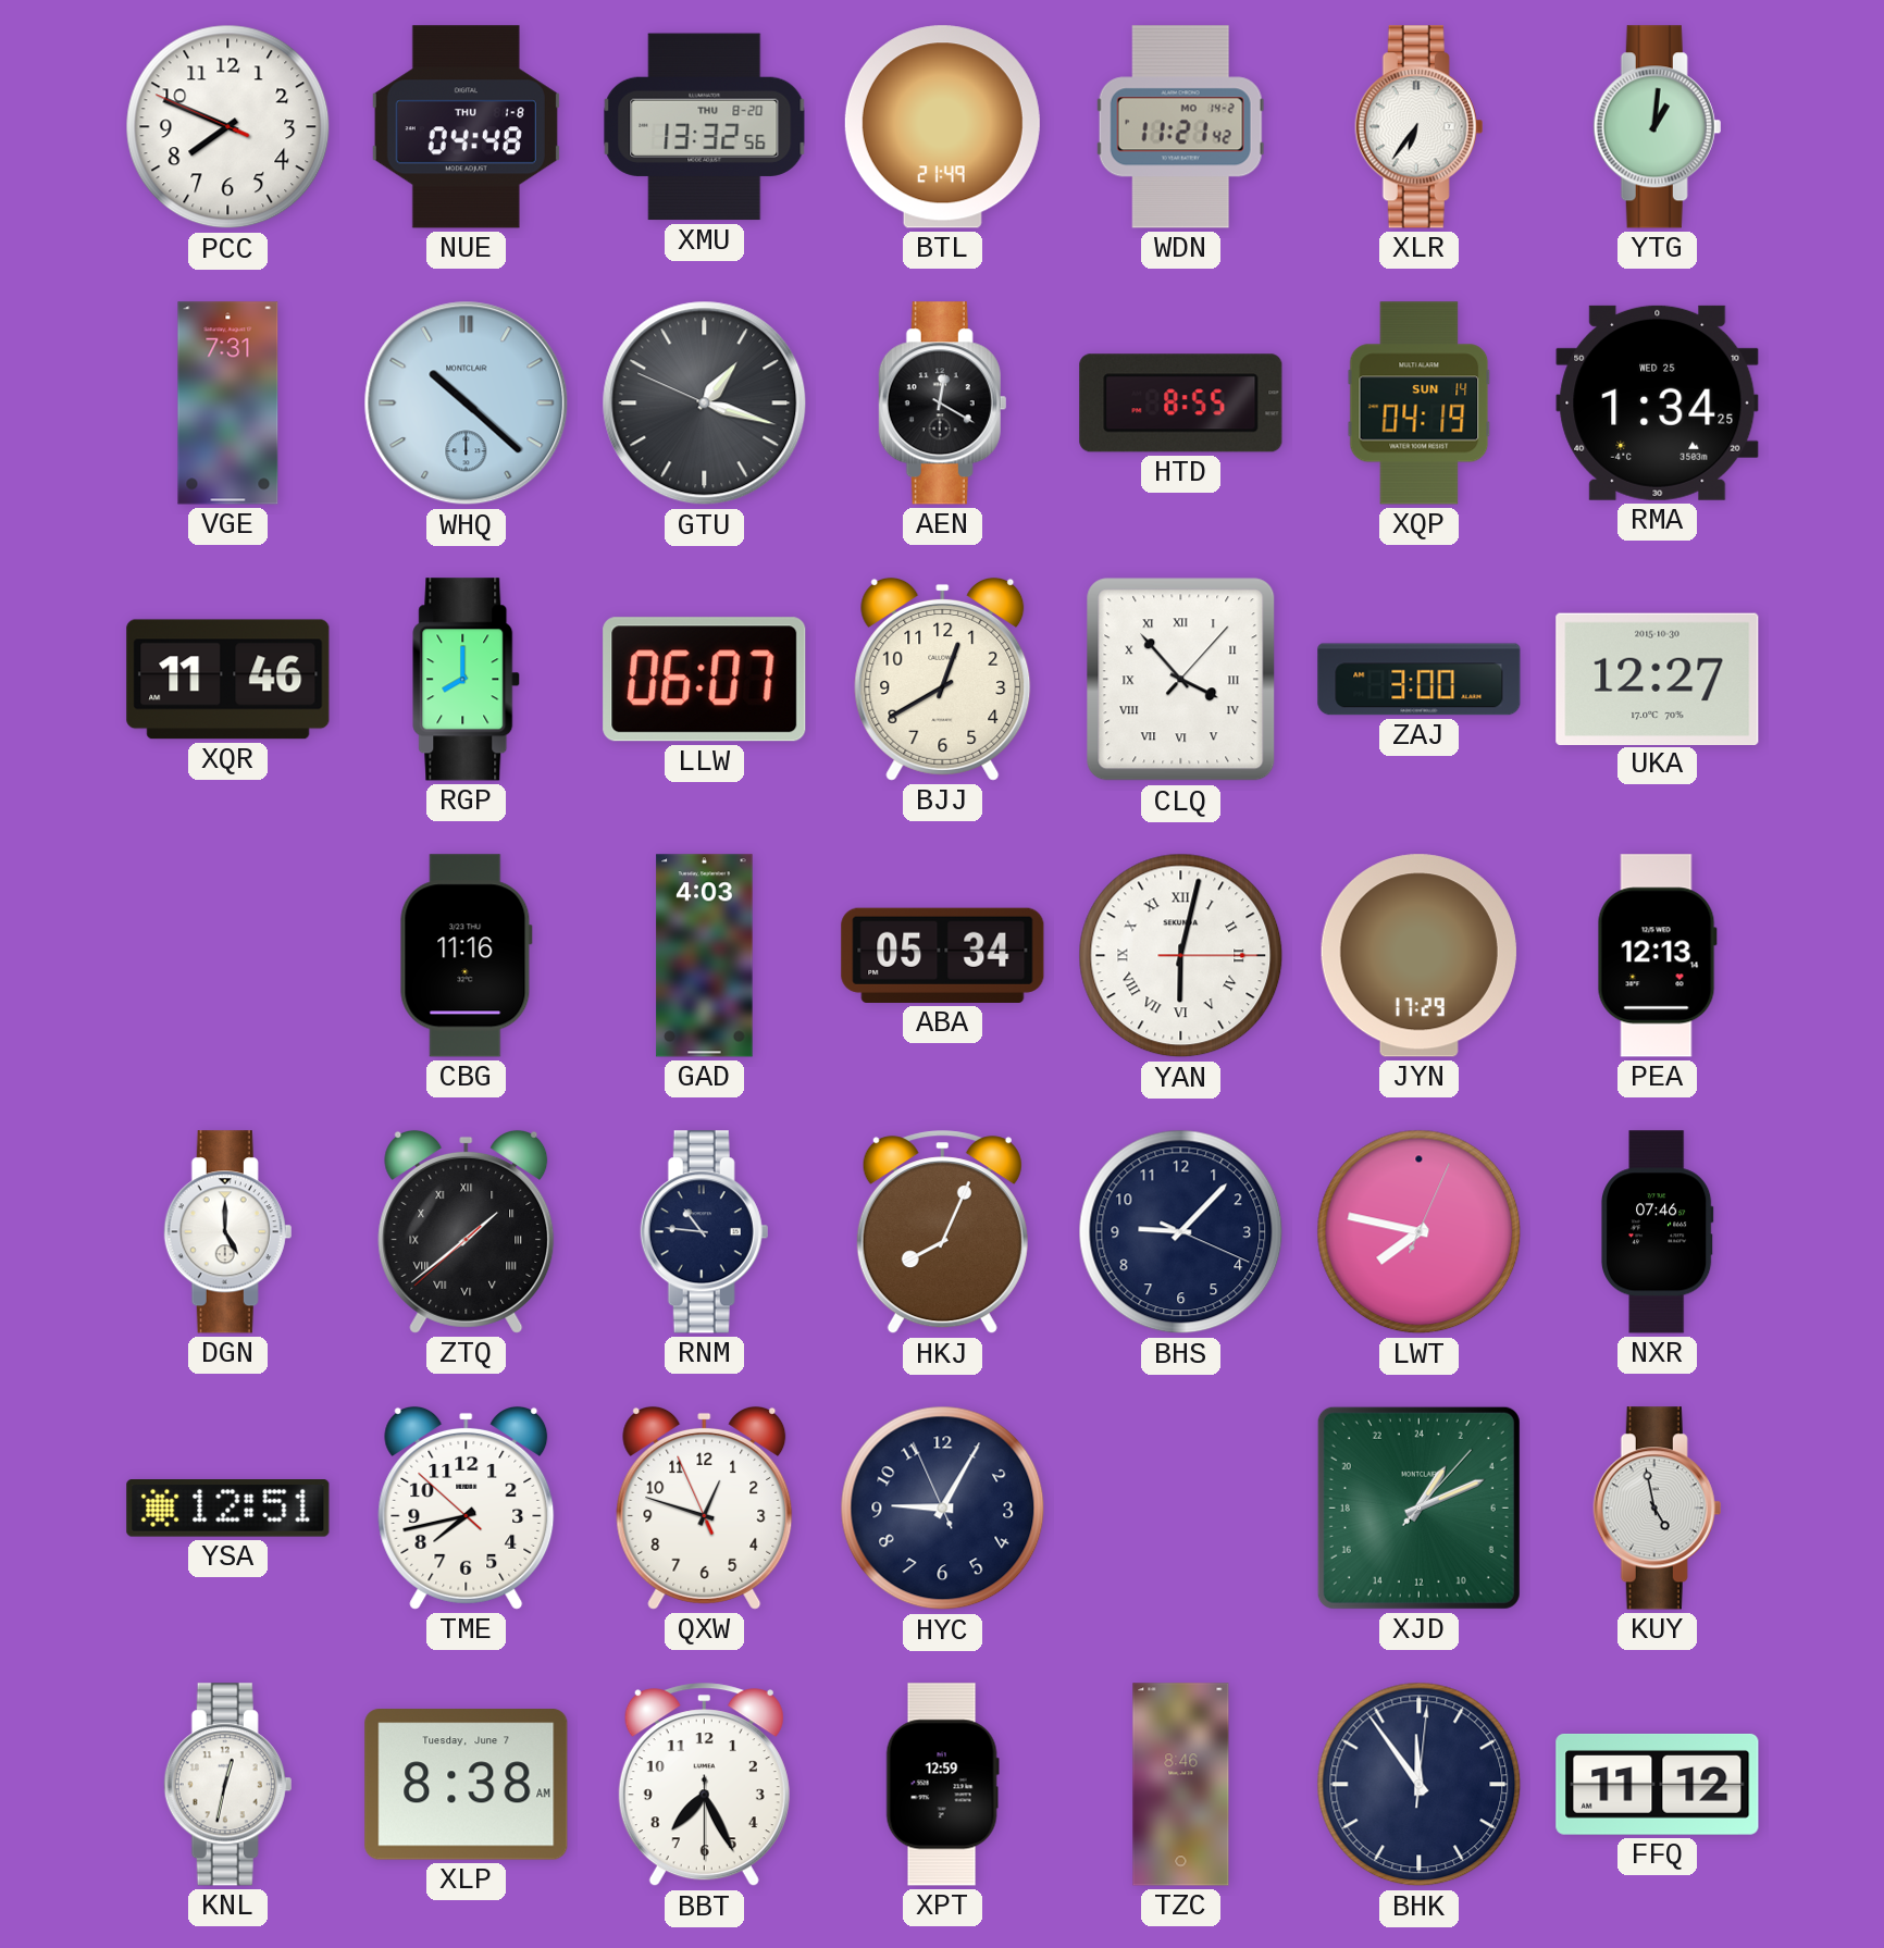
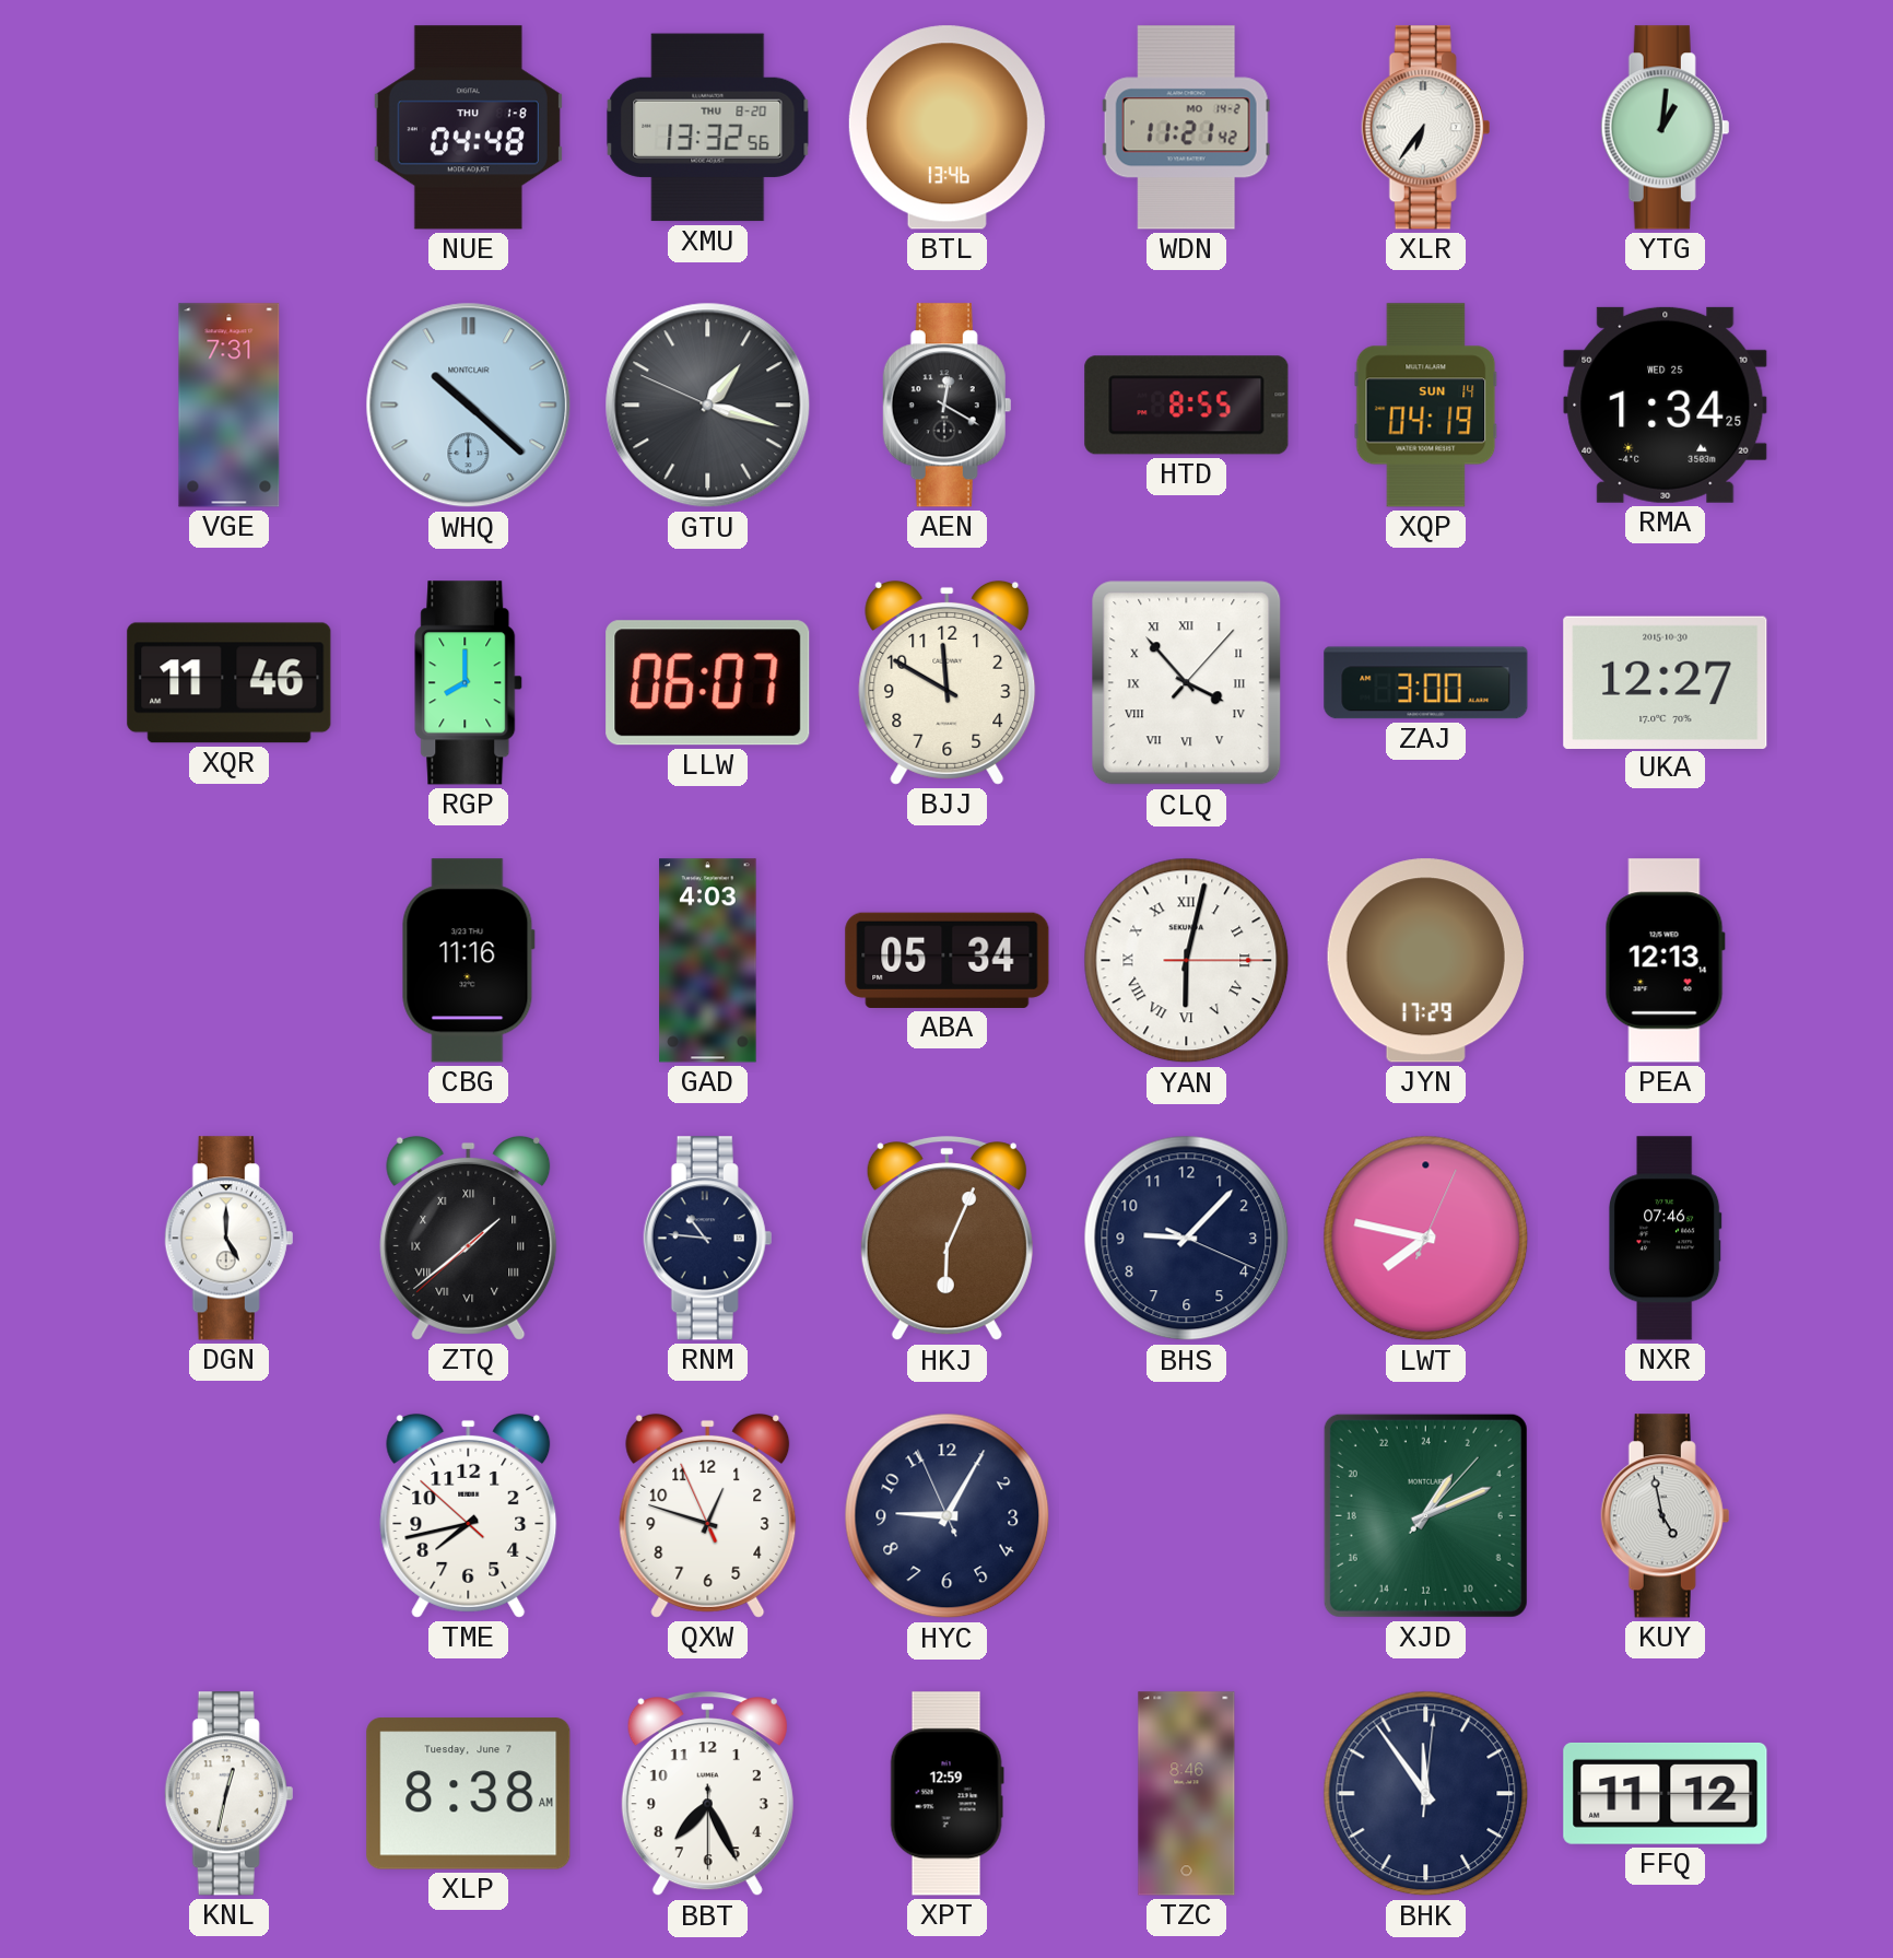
PCC: 7:48 -> none (228, 127)
BTL: 21:49 -> 13:46 (946, 128)
BJJ: 12:40 -> 11:50 (948, 682)
HKJ: 8:04 -> 6:04 (946, 1239)
YSA: 12:51 -> none (228, 1509)
